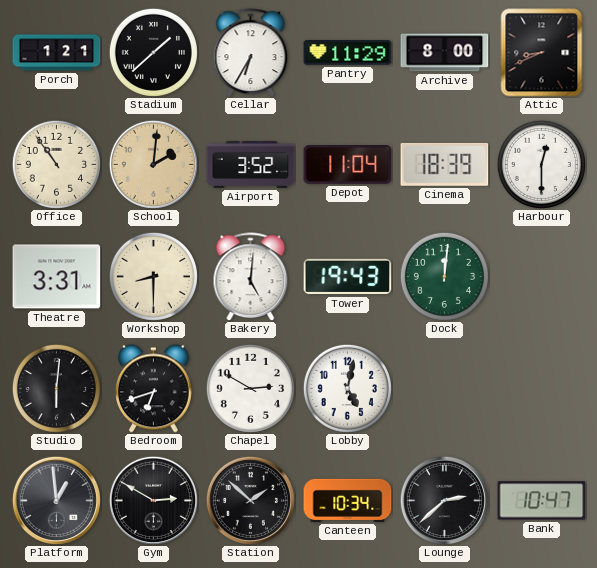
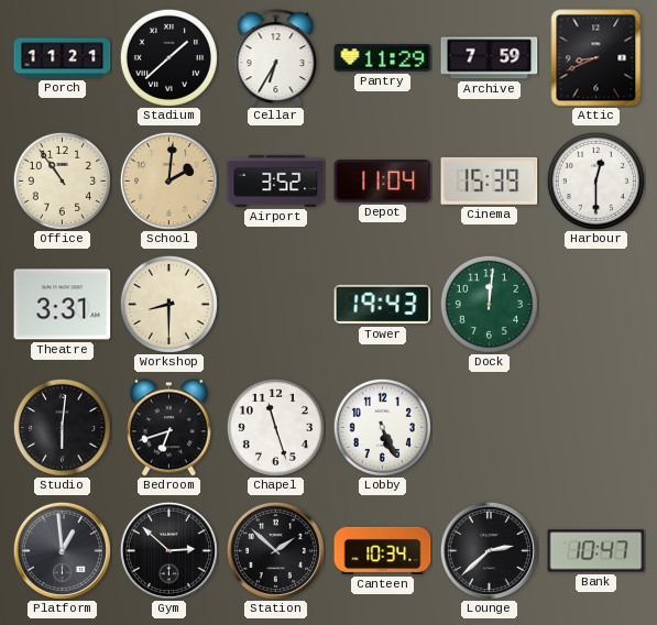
Porch: 1:21 -> 11:21 (63, 58)
Archive: 8:00 -> 7:59 (490, 58)
Cinema: 18:39 -> 15:39 (490, 180)
Bakery: 5:01 -> none (251, 277)
Chapel: 2:50 -> 11:27 (275, 427)
Lobby: 5:02 -> 5:26 (382, 427)
Gym: 2:50 -> 2:52 (168, 550)
